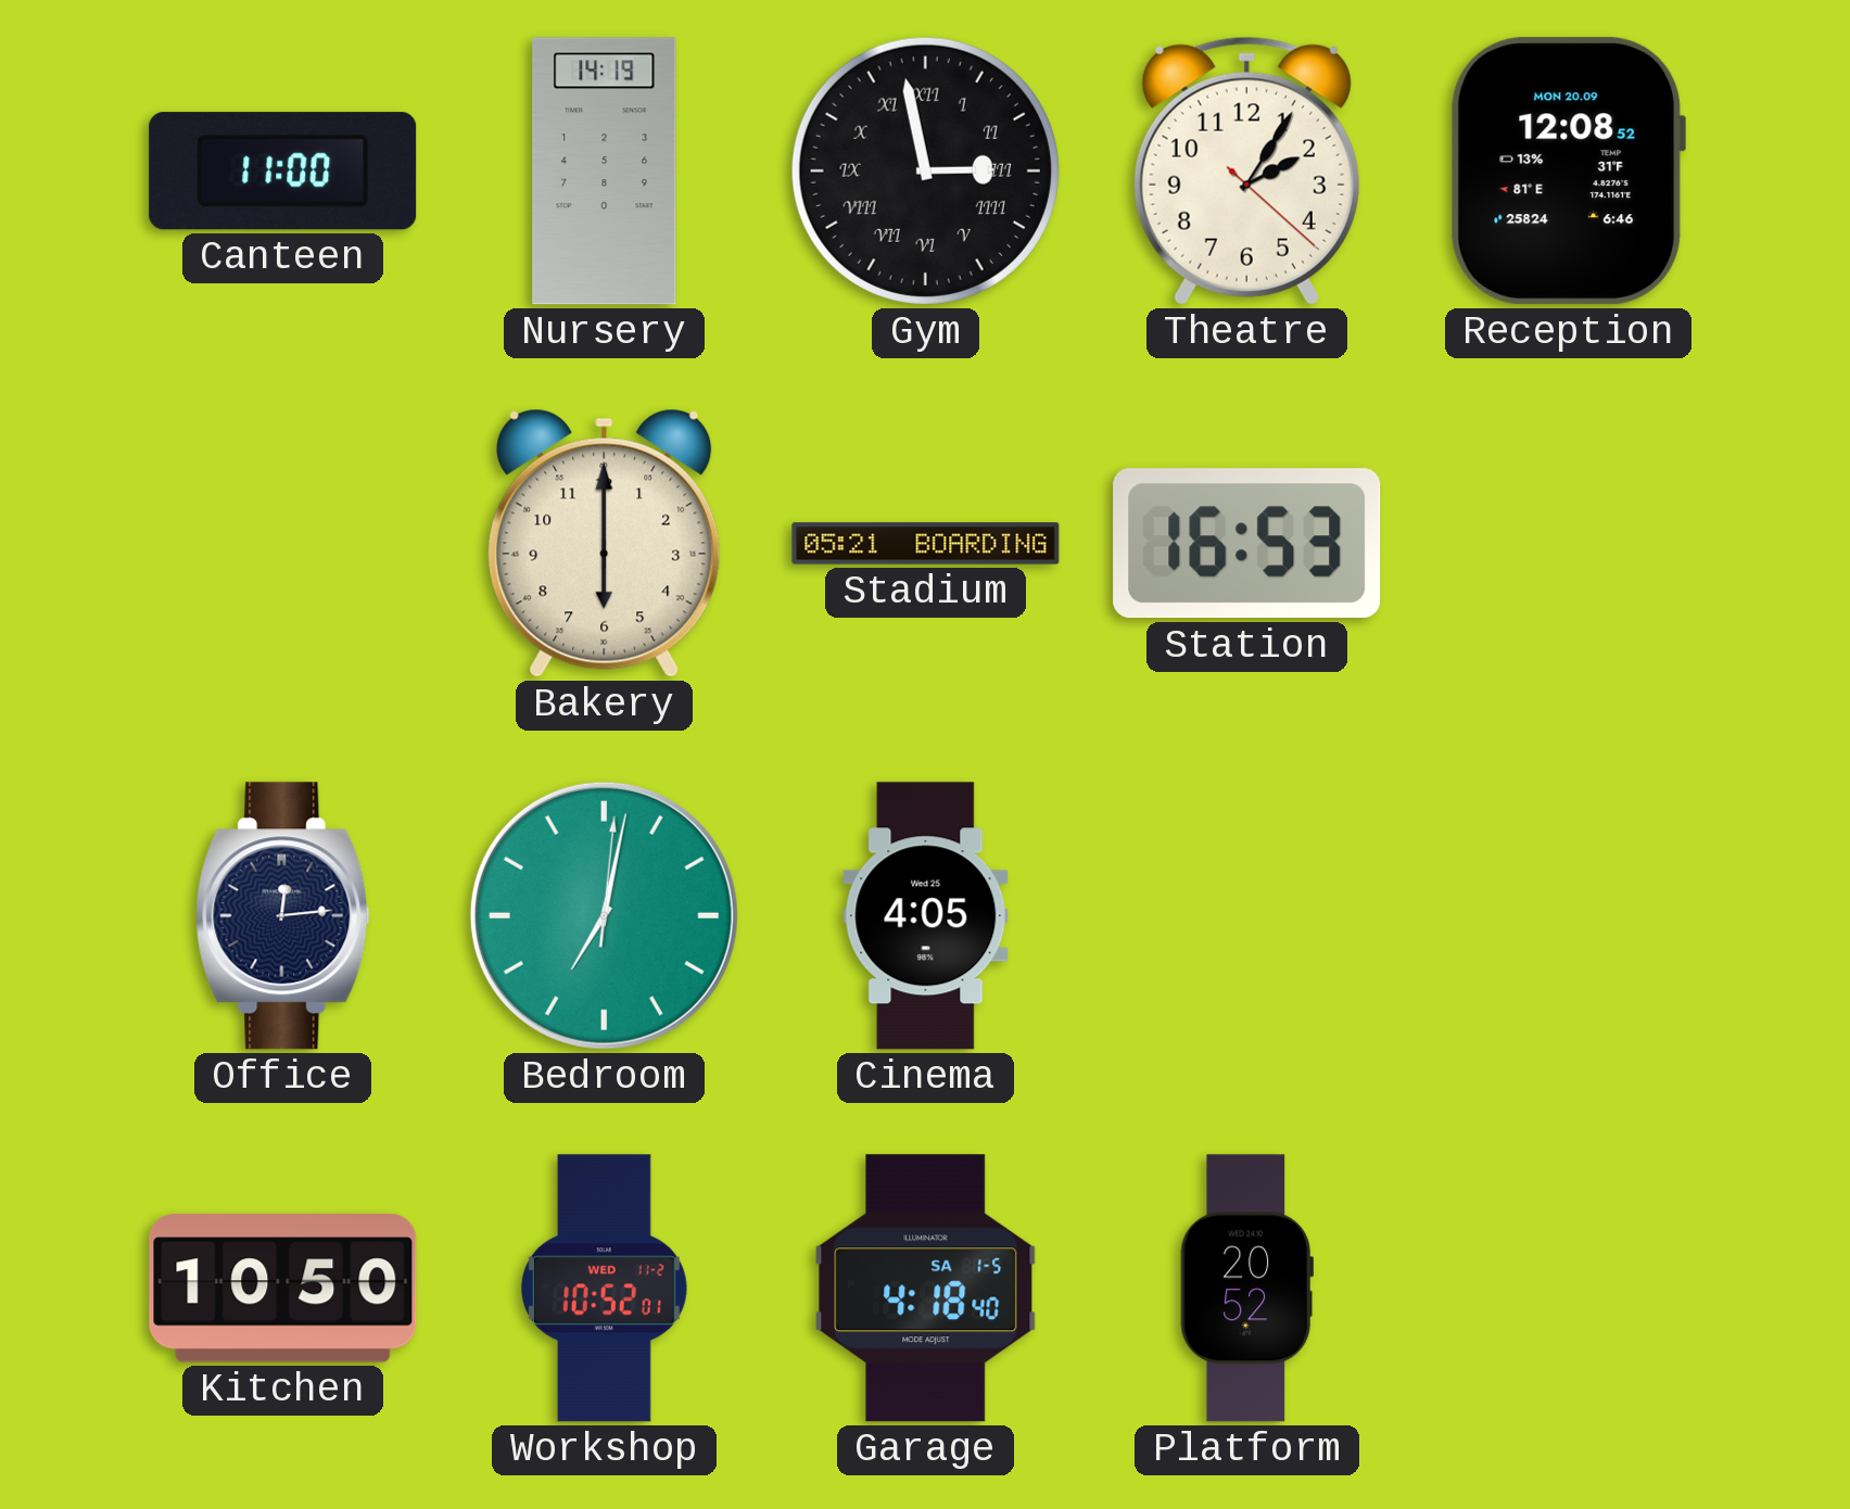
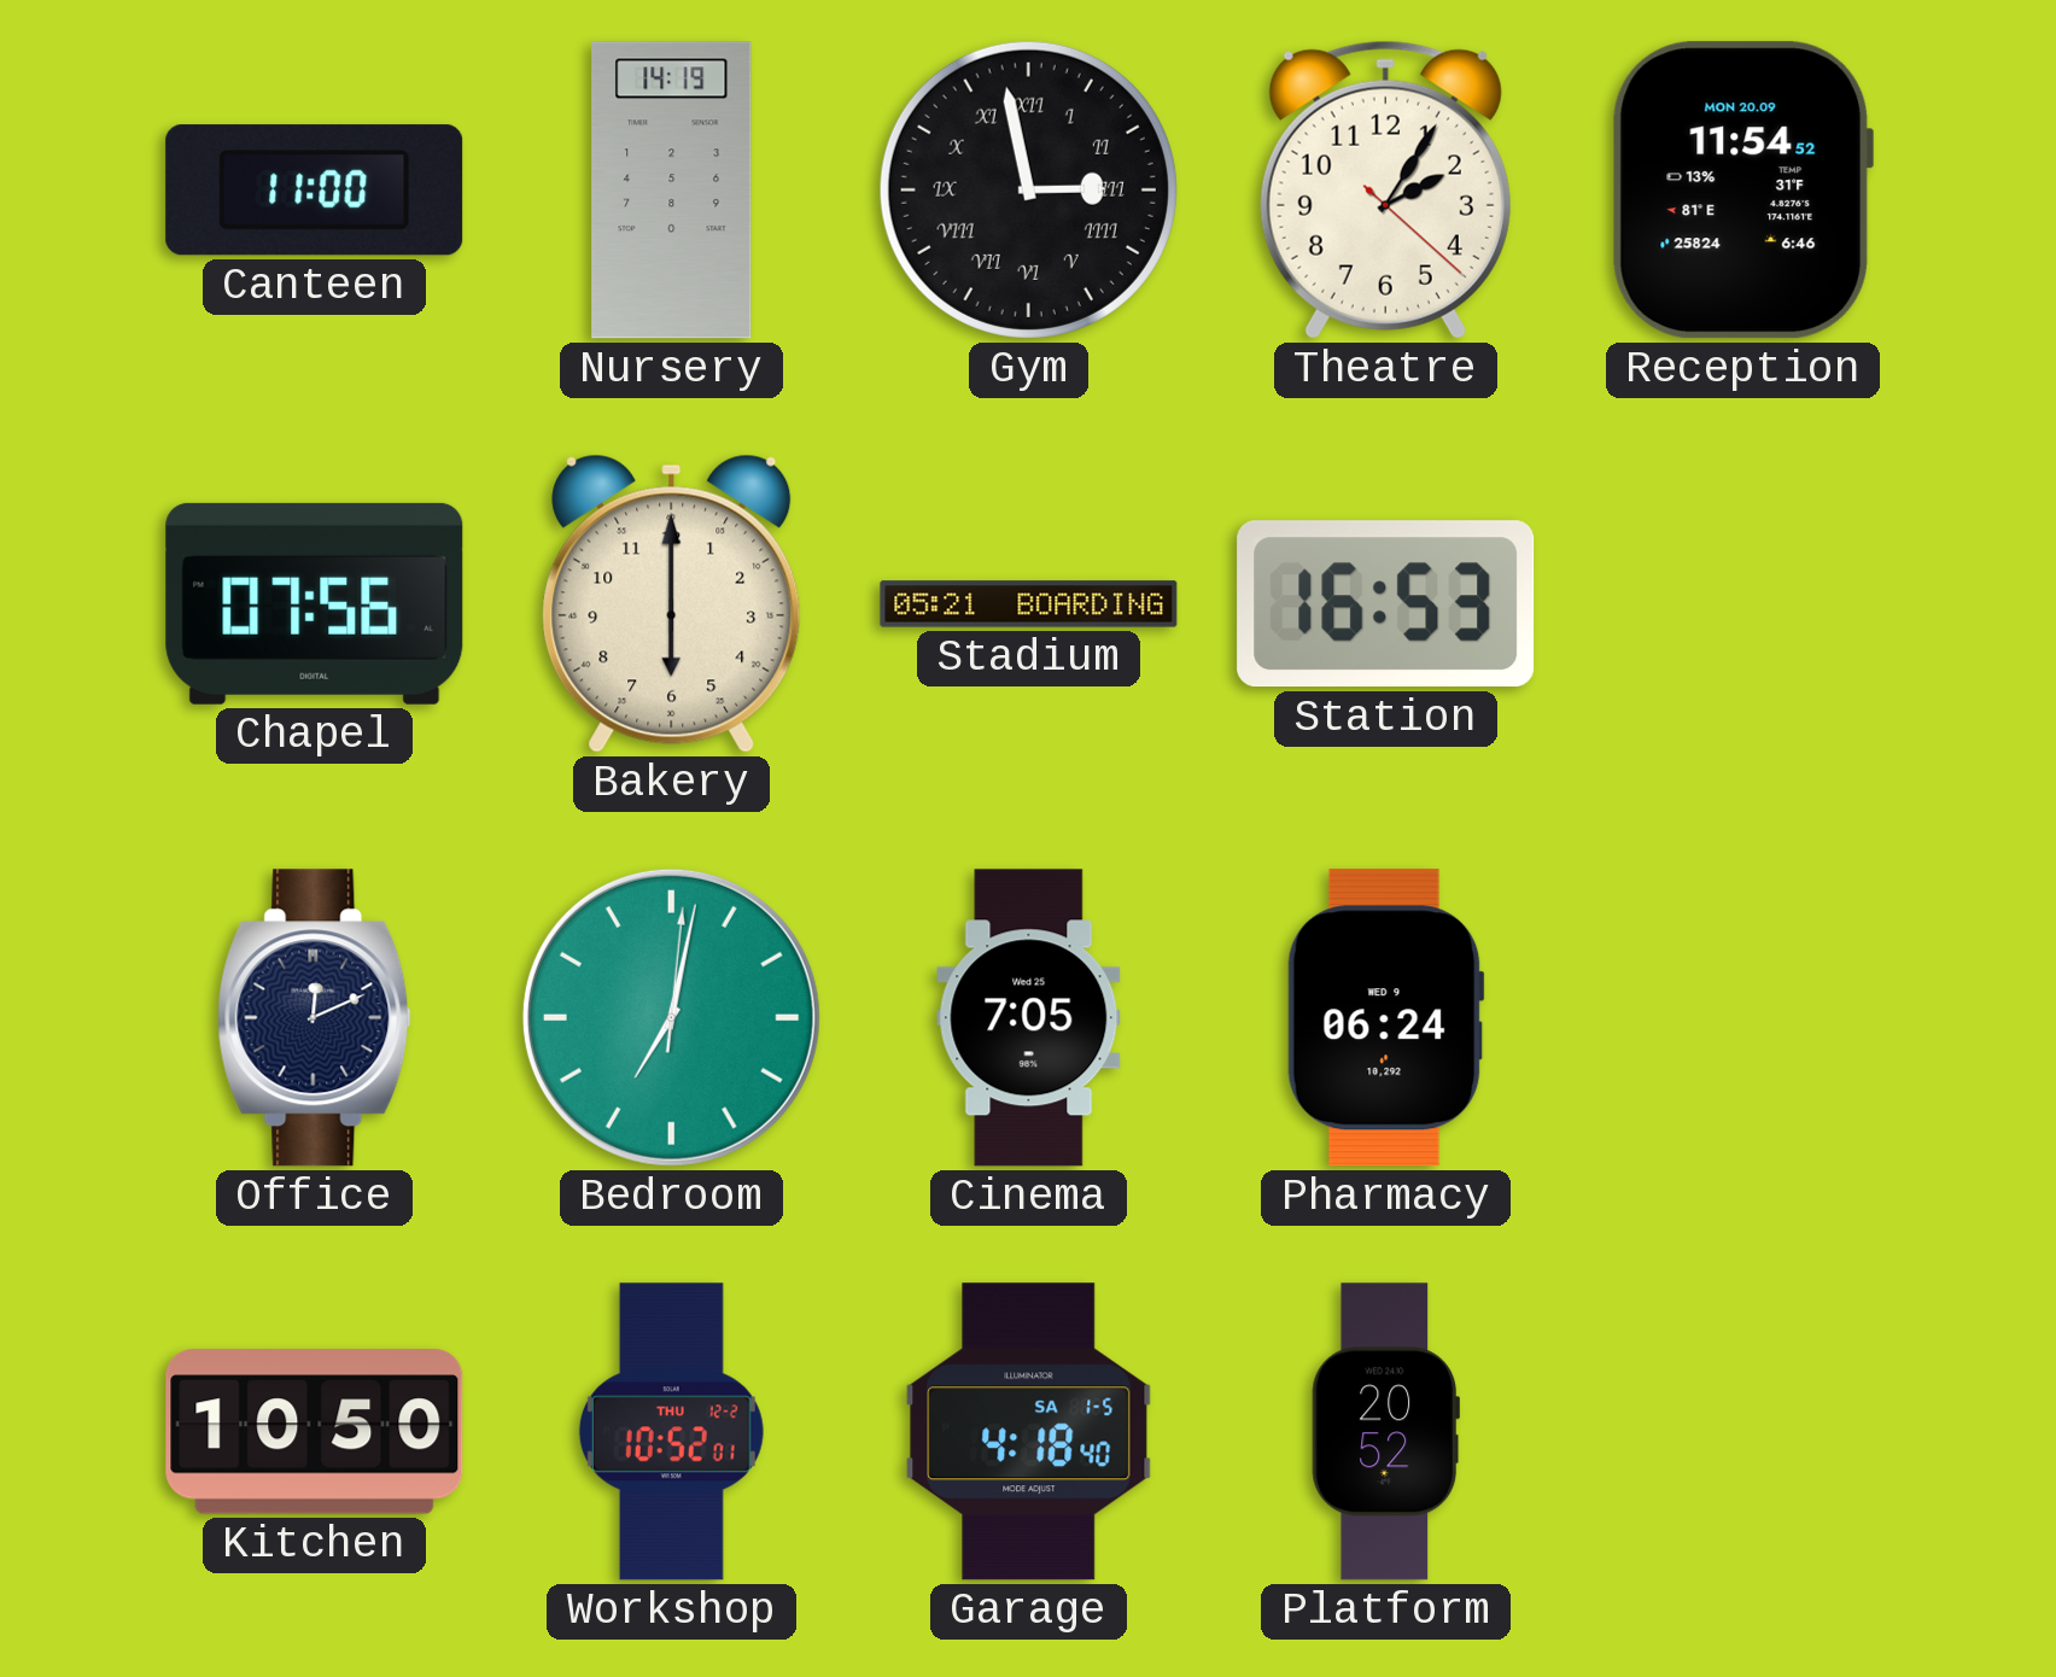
Reception: 12:08 -> 11:54 (1741, 191)
Chapel: none -> 07:56 (315, 603)
Office: 12:14 -> 12:11 (315, 1018)
Cinema: 4:05 -> 7:05 (1029, 1018)
Pharmacy: none -> 06:24 (1385, 1018)
Workshop date: WED 11-2 -> THU 12-2 (671, 1432)
